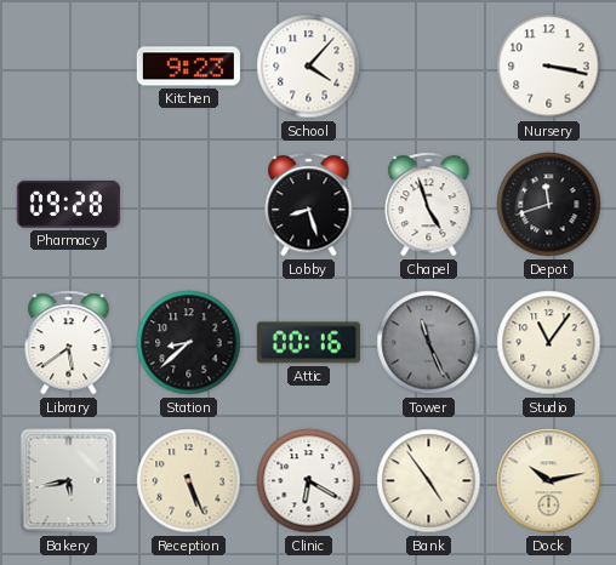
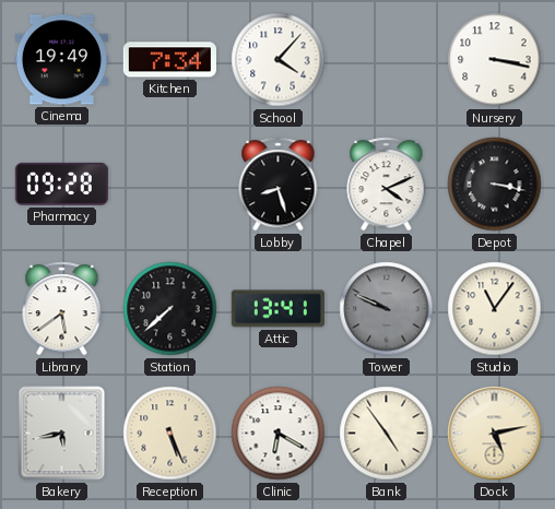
Cinema: none -> 19:49 (61, 60)
Kitchen: 9:23 -> 7:34 (169, 60)
Chapel: 4:57 -> 4:11 (387, 185)
Depot: 11:42 -> 3:17 (495, 185)
Station: 8:38 -> 7:38 (170, 309)
Attic: 00:16 -> 13:41 (277, 309)
Tower: 11:26 -> 9:49 (387, 309)
Dock: 10:13 -> 5:13 (495, 434)
